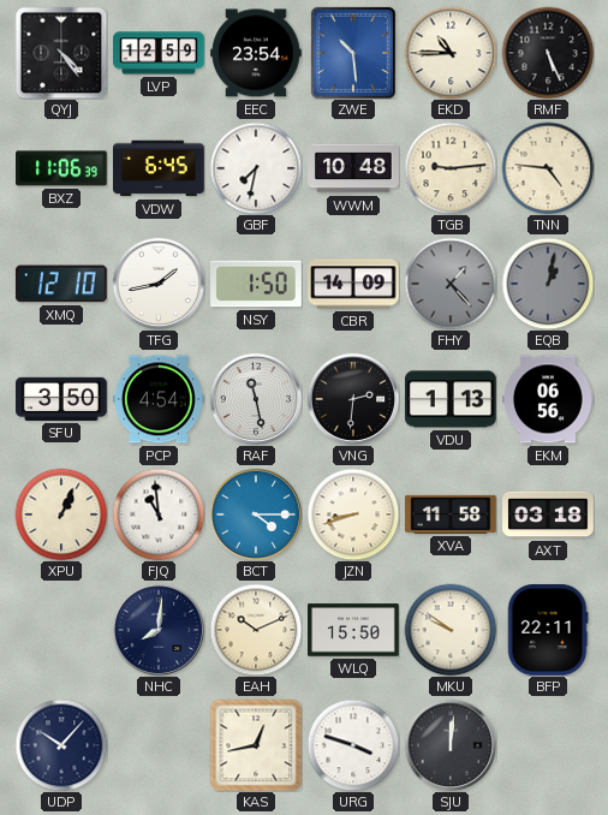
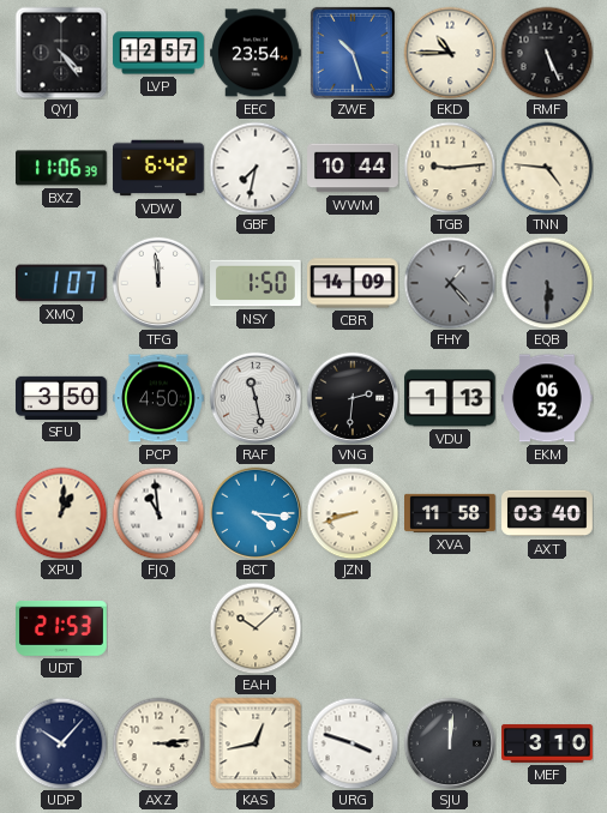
LVP: 12:59 -> 12:57 (158, 53)
ZWE: 10:29 -> 10:27 (353, 53)
VDW: 6:45 -> 6:42 (160, 168)
WWM: 10:48 -> 10:44 (353, 168)
XMQ: 12:10 -> 1:07 (61, 283)
TFG: 1:43 -> 11:59 (158, 283)
EQB: 1:02 -> 5:30 (547, 283)
PCP: 4:54 -> 4:50 (160, 398)
EKM: 06:56 -> 06:52 (548, 398)
XPU: 1:04 -> 1:01 (61, 513)
BCT: 4:15 -> 4:16 (256, 513)
AXT: 03:18 -> 03:40 (547, 513)
UDT: none -> 21:53 (61, 630)
NHC: 8:01 -> none (159, 630)
EAH: 10:11 -> 10:08 (256, 628)
WLQ: 15:50 -> none (353, 630)
MKU: 9:51 -> none (451, 630)
BFP: 22:11 -> none (548, 631)
AXZ: none -> 3:14 (158, 743)
MEF: none -> 3:10 (547, 743)
